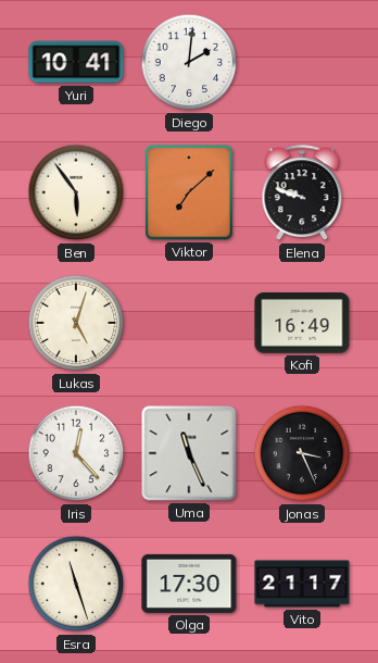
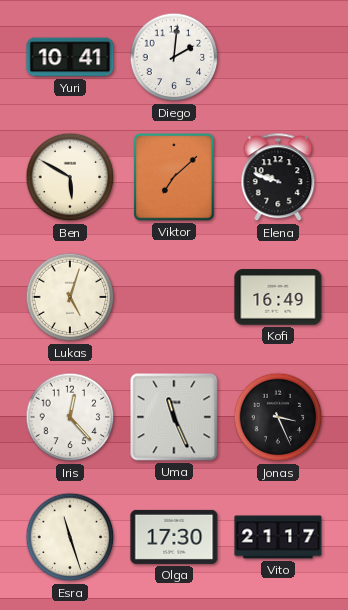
Ben: 5:54 -> 5:50 (70, 177)
